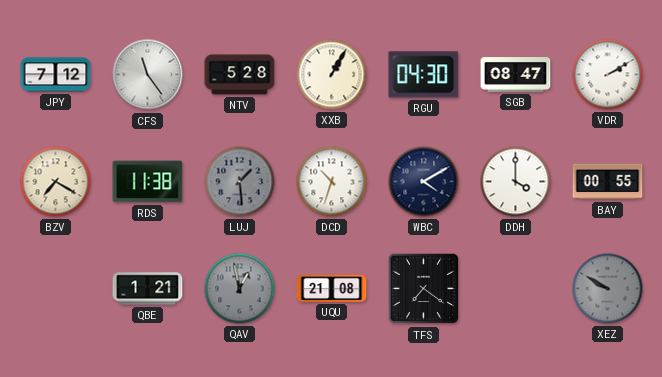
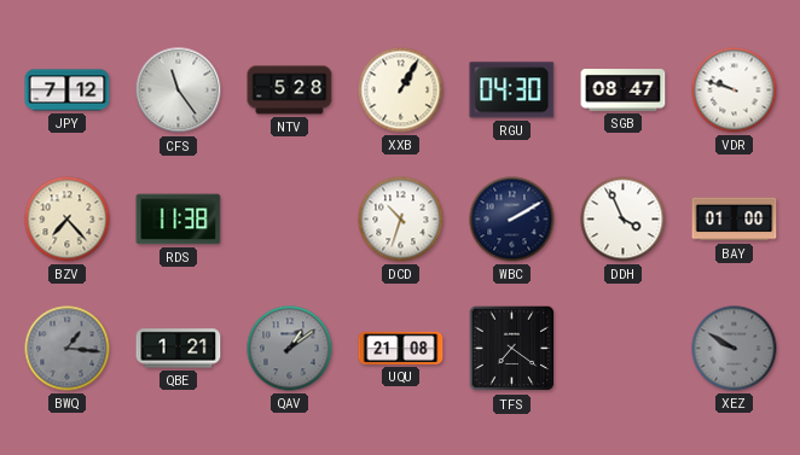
VDR: 2:10 -> 9:48 (735, 91)
BZV: 7:20 -> 7:23 (68, 220)
LUJ: 1:29 -> none (240, 182)
WBC: 4:10 -> 2:10 (512, 220)
DDH: 4:00 -> 3:56 (624, 220)
BAY: 00:55 -> 01:00 (735, 220)
BWQ: none -> 1:16 (68, 349)
QAV: 12:58 -> 1:09 (290, 349)
